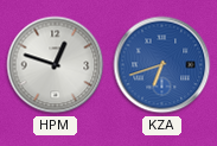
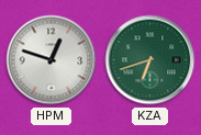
KZA dial: blue -> green (150, 60)
